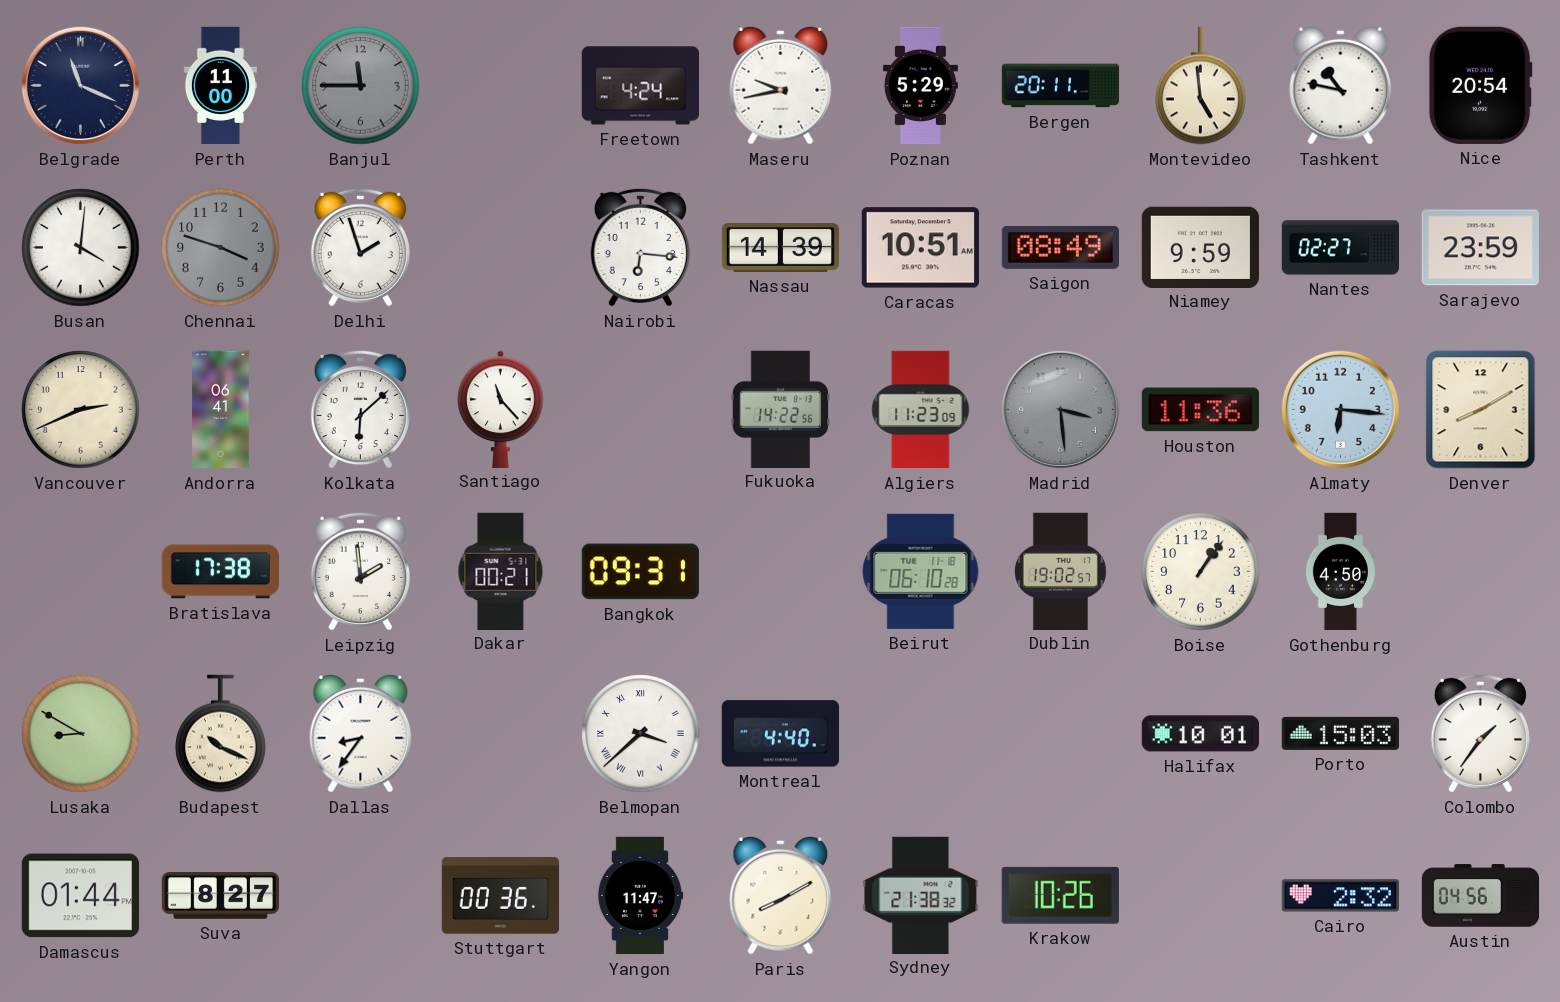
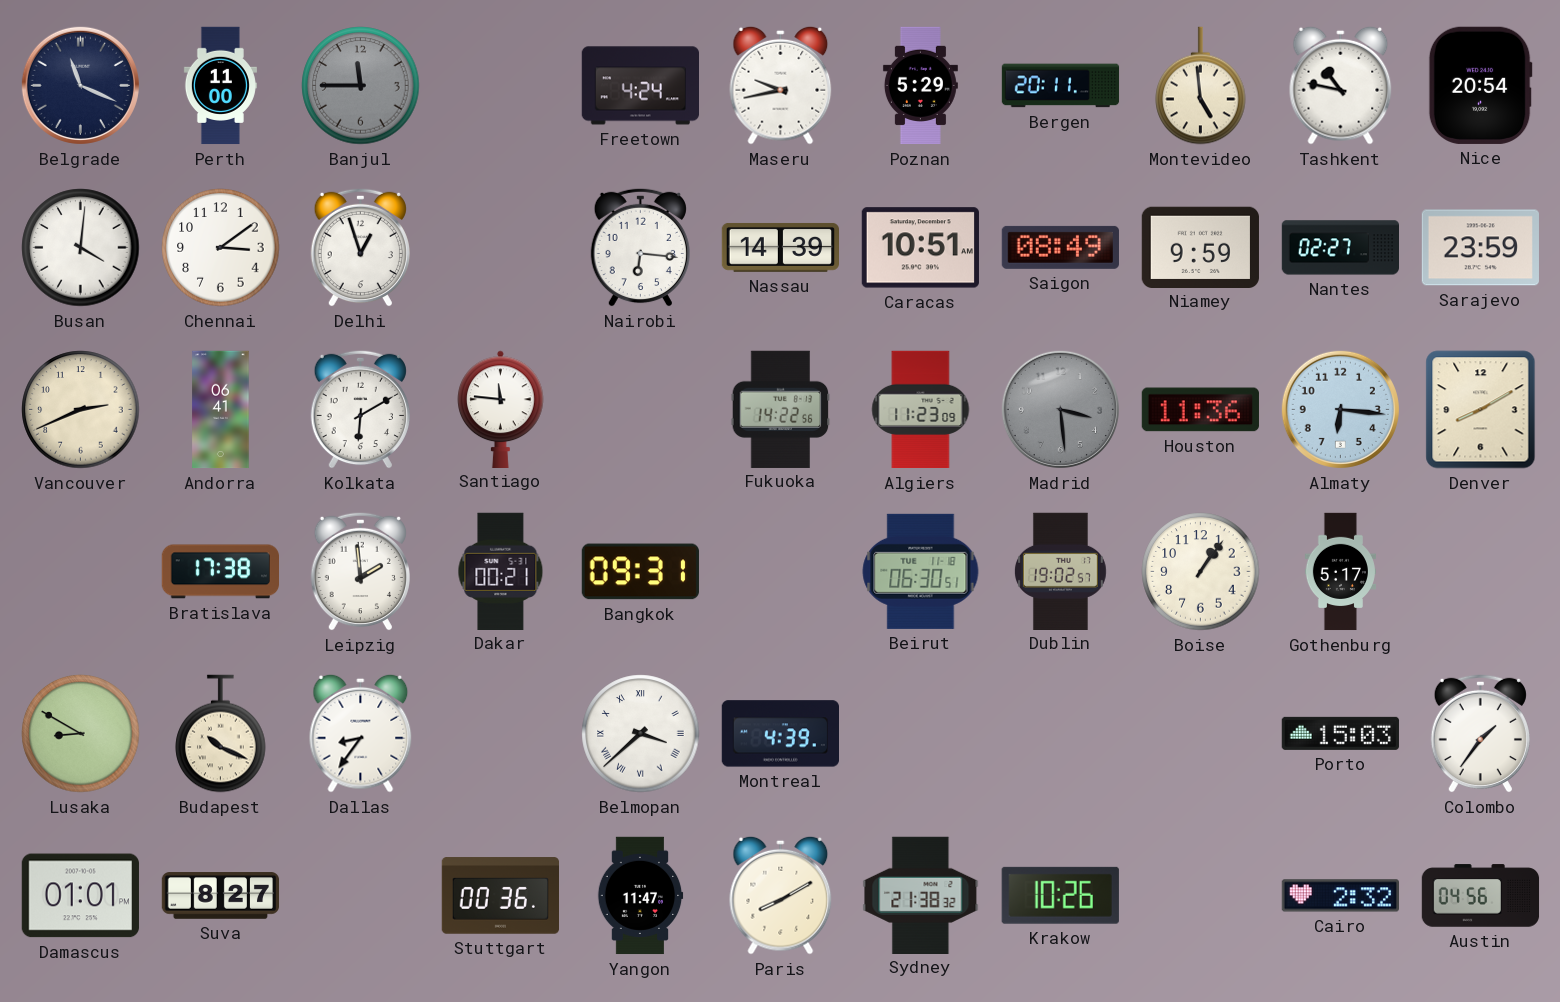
Chennai: 3:48 -> 3:09 (221, 248)
Chennai dial: grey -> white (221, 248)
Delhi: 1:57 -> 12:57 (360, 247)
Kolkata: 6:08 -> 6:10 (360, 409)
Santiago: 11:23 -> 11:46 (501, 409)
Beirut: 06:10 -> 06:30 (921, 571)
Gothenburg: 4:50 -> 5:17 (1340, 572)
Montreal: 4:40 -> 4:39 (780, 734)
Halifax: 10:01 -> none (1200, 734)
Damascus: 01:44 -> 01:01 (80, 896)
